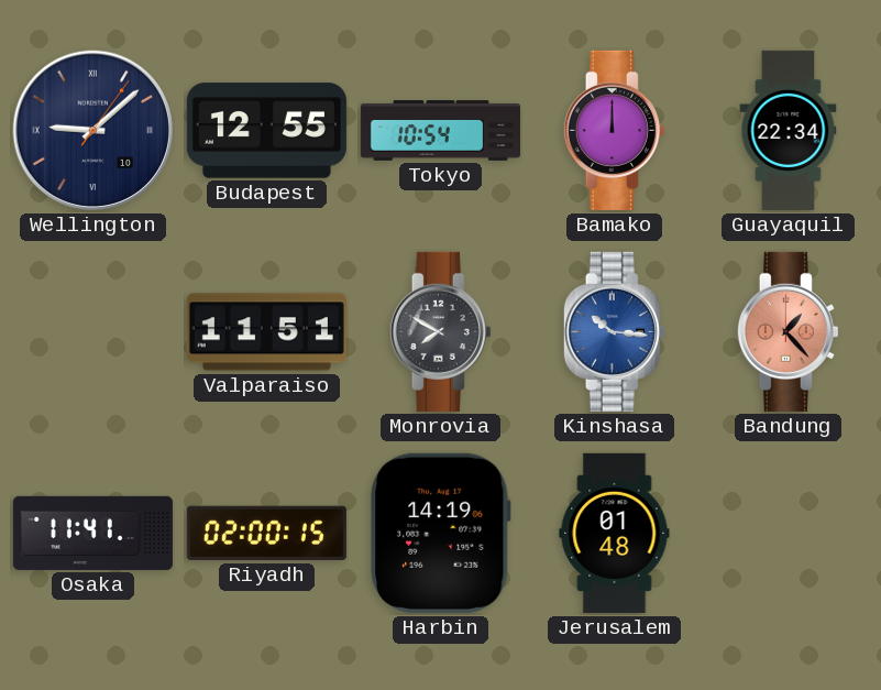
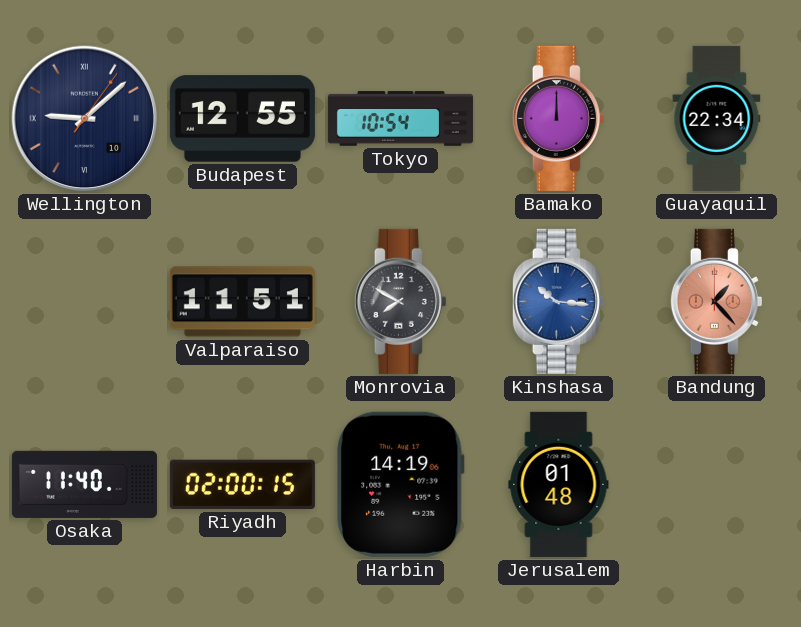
Osaka: 11:41 -> 11:40 (84, 484)
